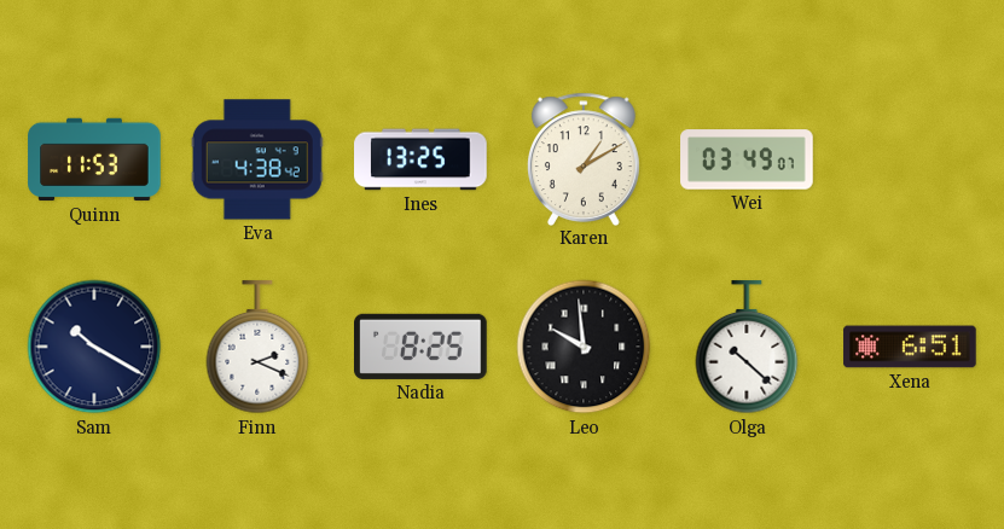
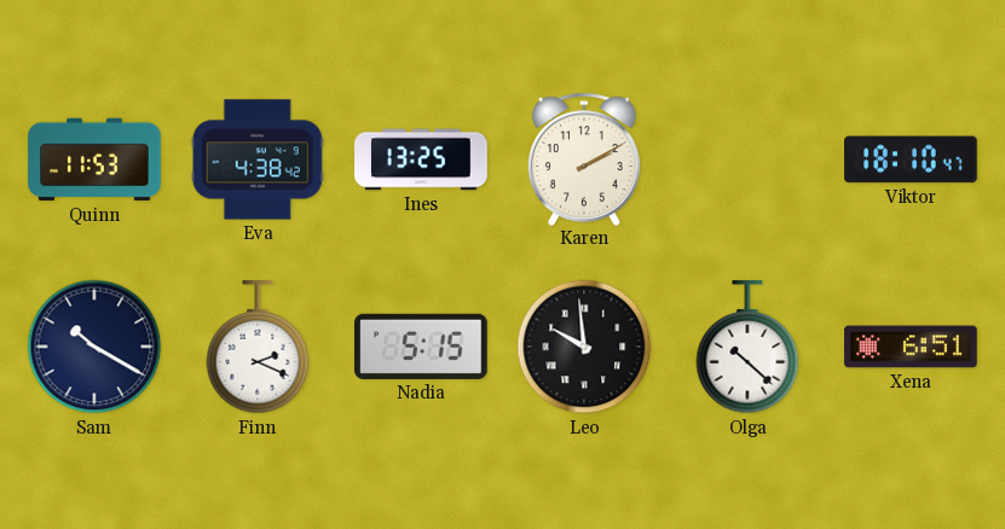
Karen: 1:10 -> 2:10 (584, 158)
Wei: 03:49 -> none (747, 159)
Viktor: none -> 18:10 (911, 159)
Nadia: 8:25 -> 5:15 (421, 347)
